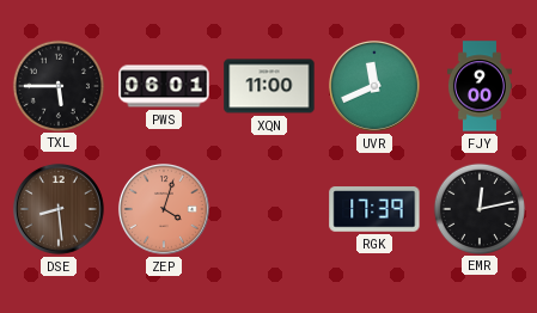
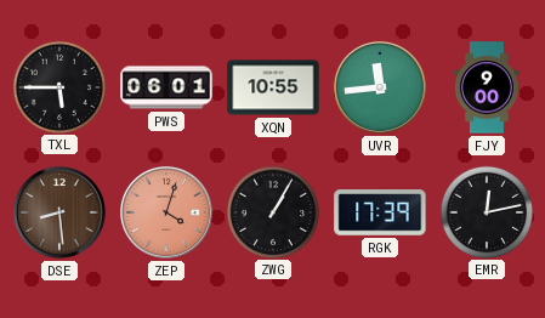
XQN: 11:00 -> 10:55 (273, 87)
UVR: 11:41 -> 11:44 (380, 87)
ZWG: none -> 1:05 (272, 211)
